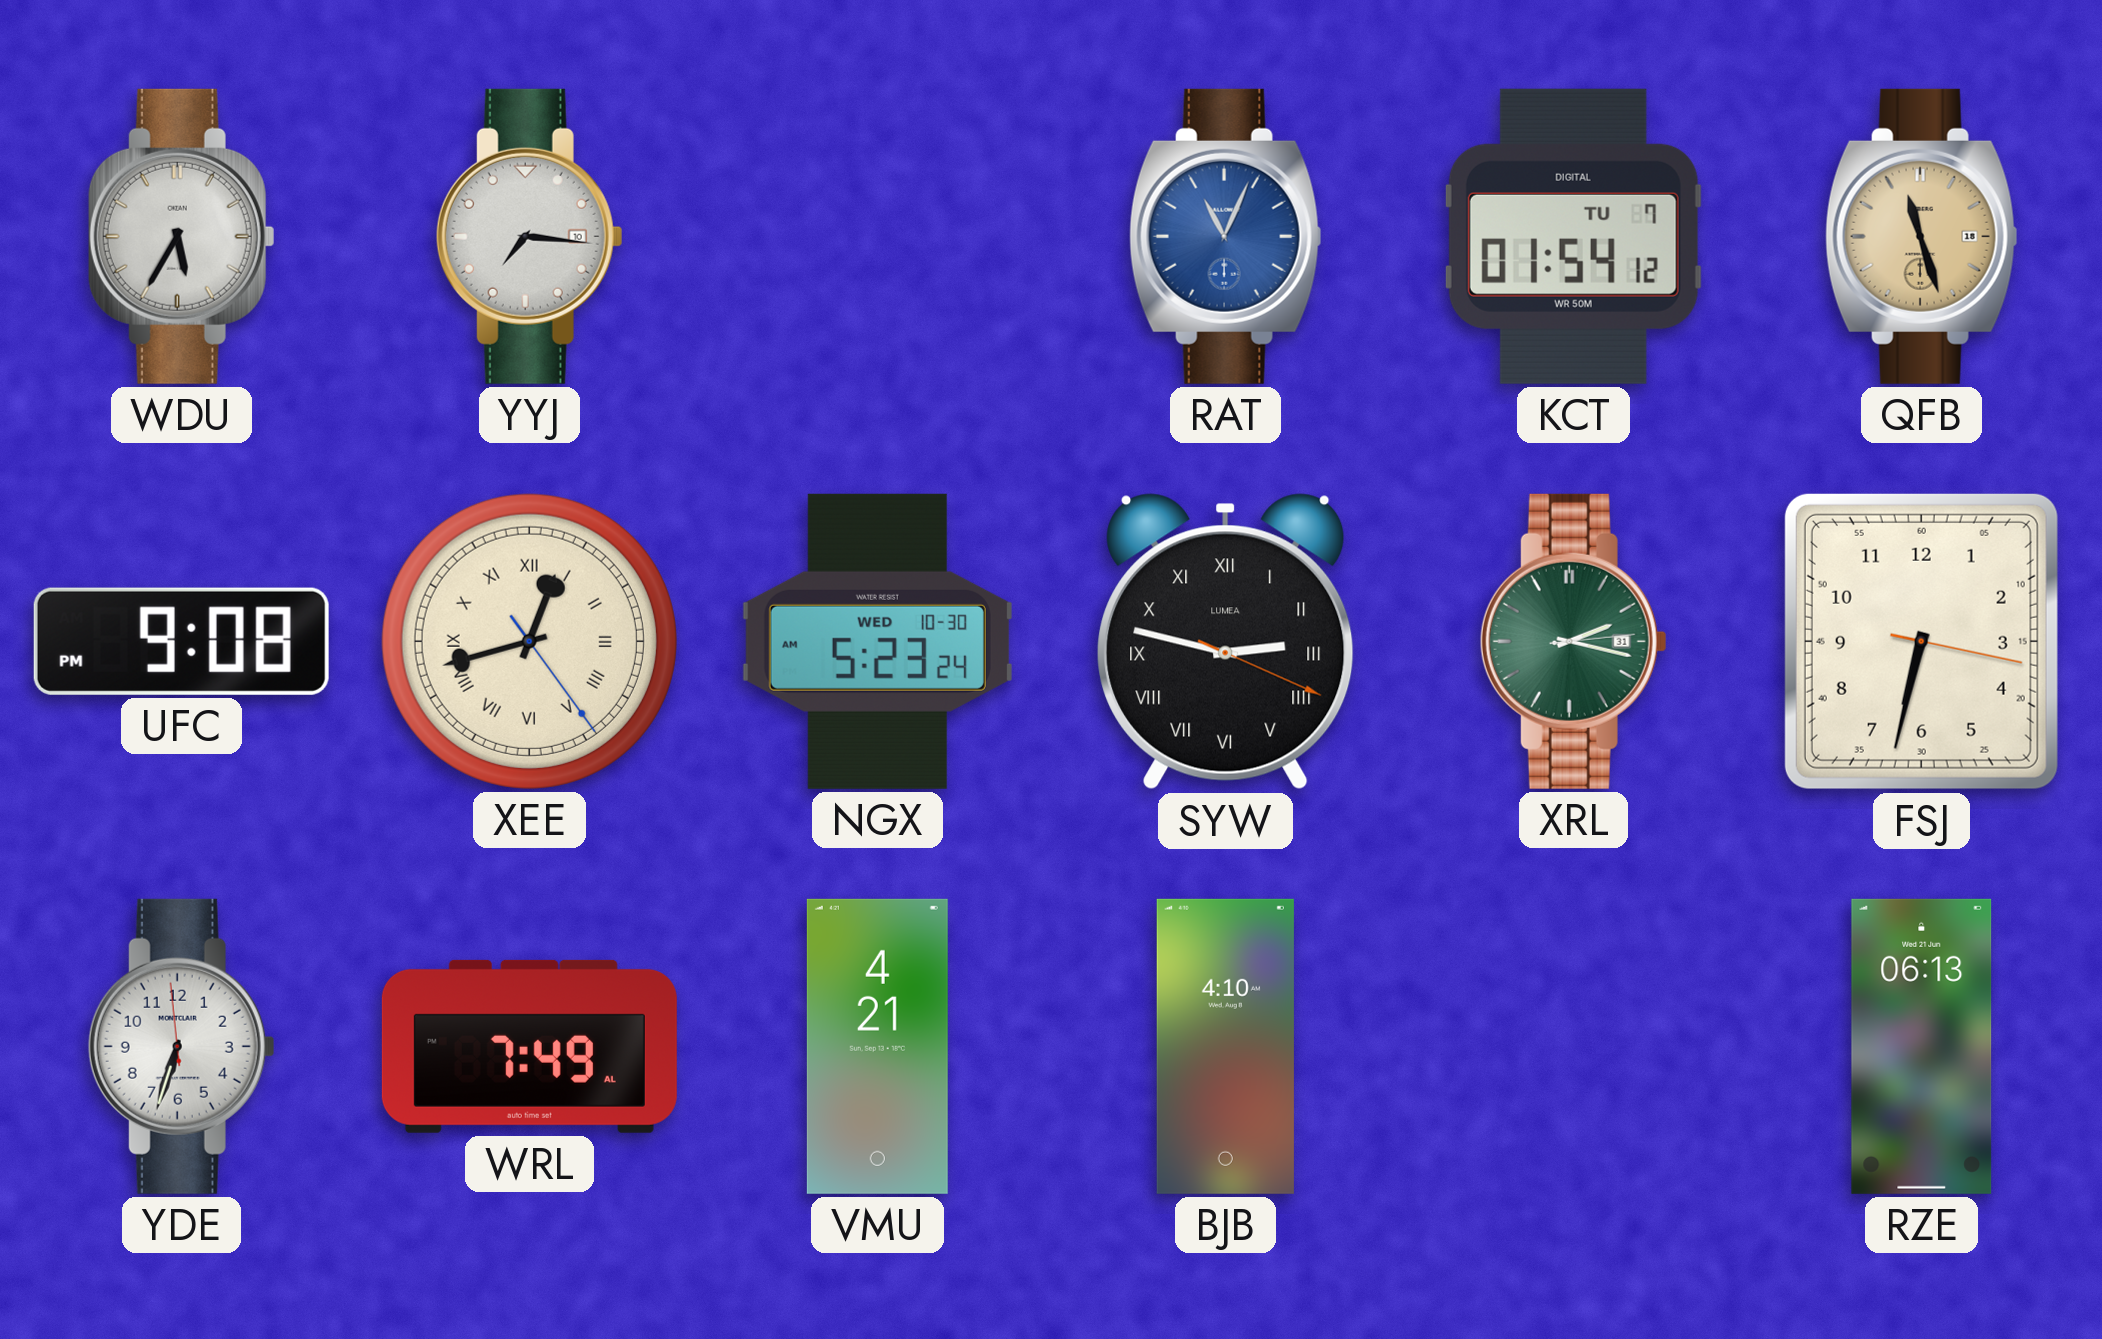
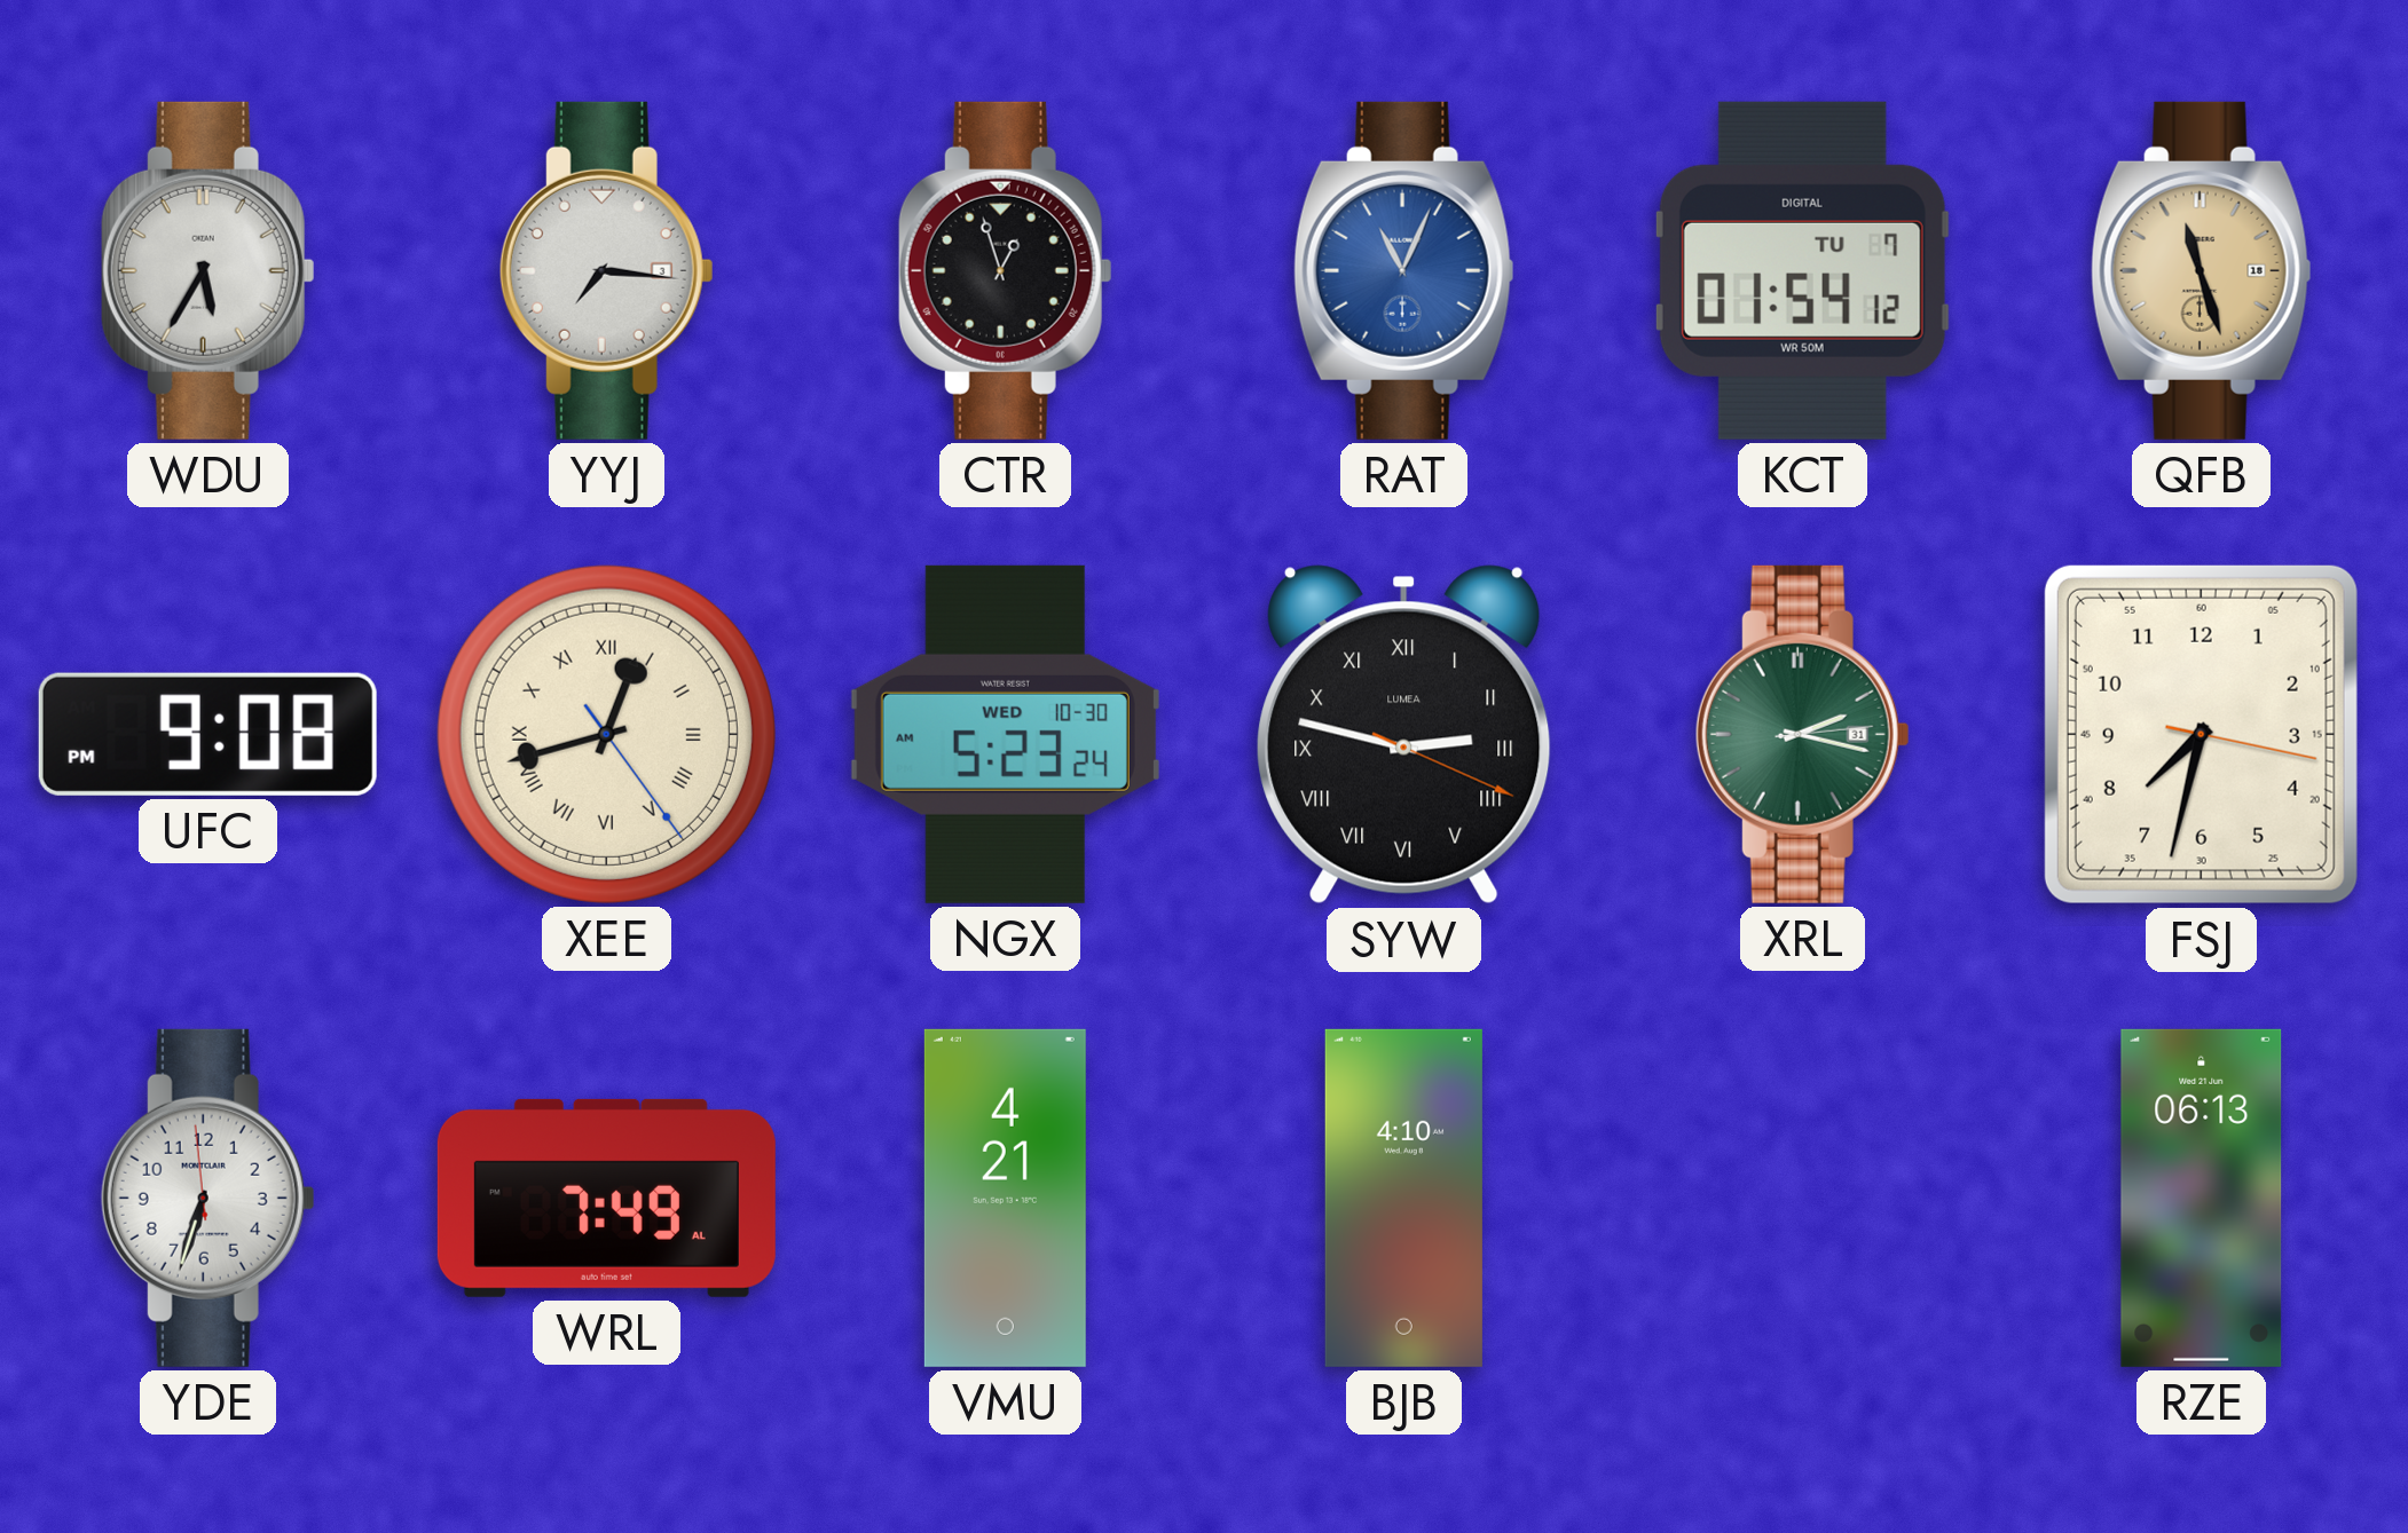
YYJ date: 10 -> 3 (606, 270)
CTR: none -> 12:57 (1005, 270)
FSJ: 6:32 -> 7:32 (2201, 734)
